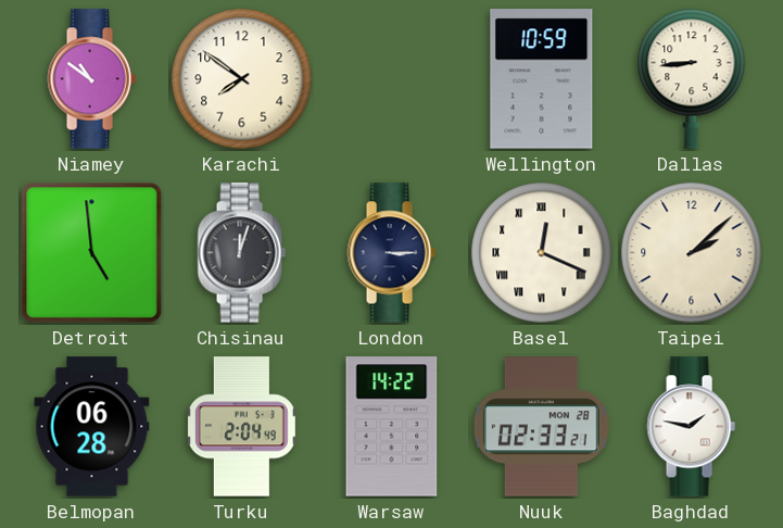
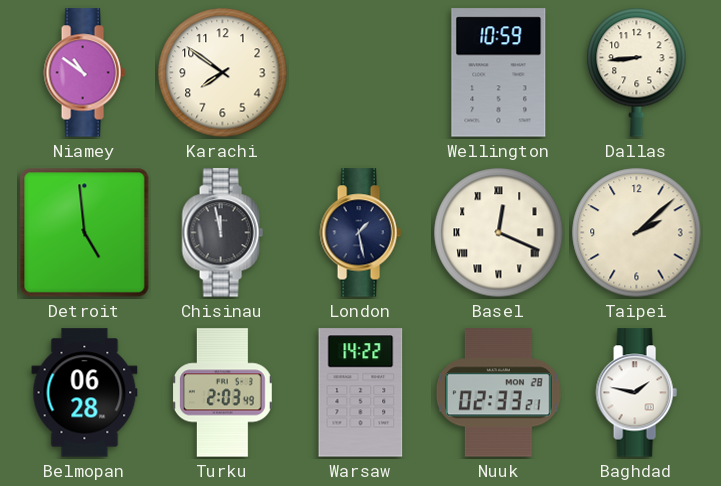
Chisinau: 12:03 -> 11:58 (222, 233)
London: 3:15 -> 1:28 (360, 233)
Turku: 2:04 -> 2:03 (222, 393)
